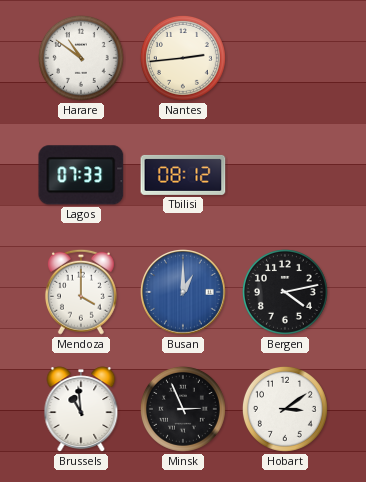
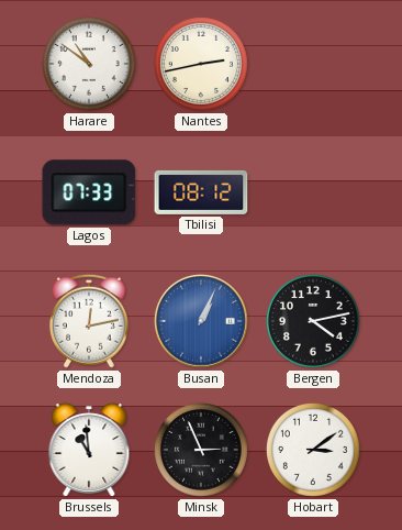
Nantes: 2:44 -> 2:43 (201, 64)
Mendoza: 4:00 -> 12:13 (89, 321)
Busan: 1:00 -> 1:04 (202, 322)
